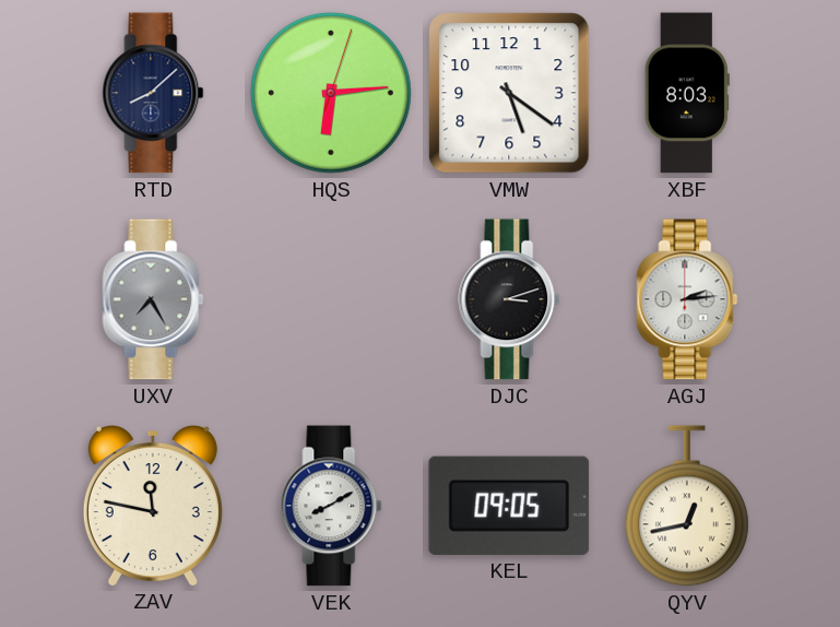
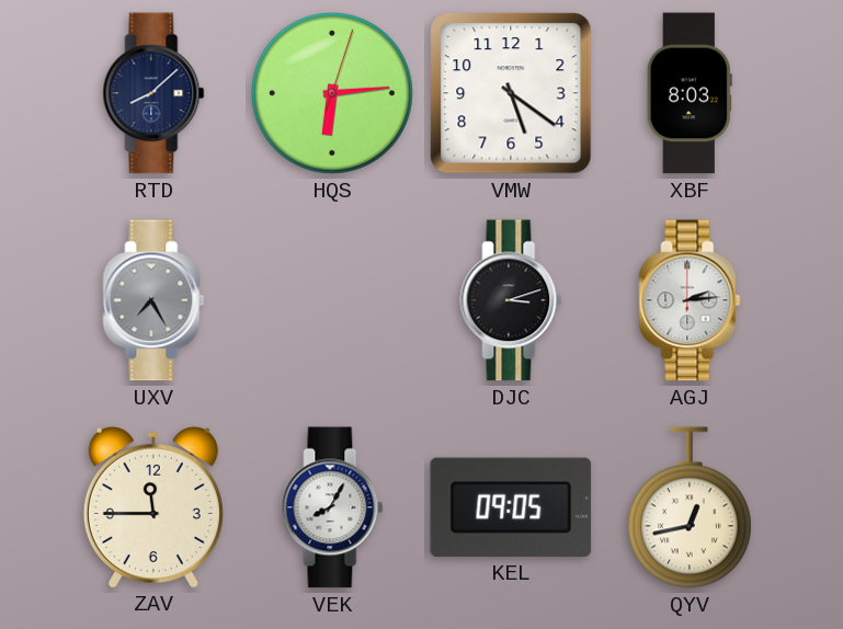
ZAV: 11:47 -> 11:45 (153, 507)
VEK: 8:10 -> 8:05 (332, 507)
